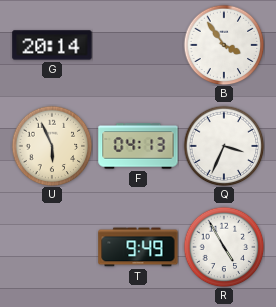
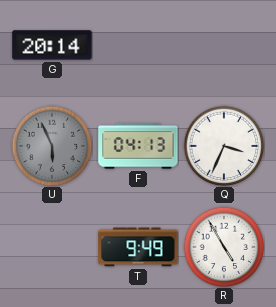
B: 3:54 -> none (224, 45)
U dial: cream -> grey (52, 146)
